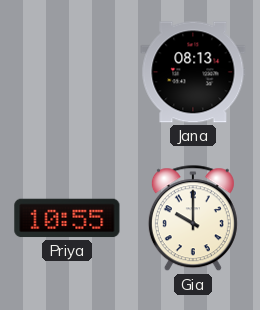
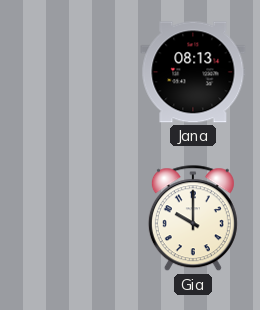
Priya: 10:55 -> none (67, 218)
